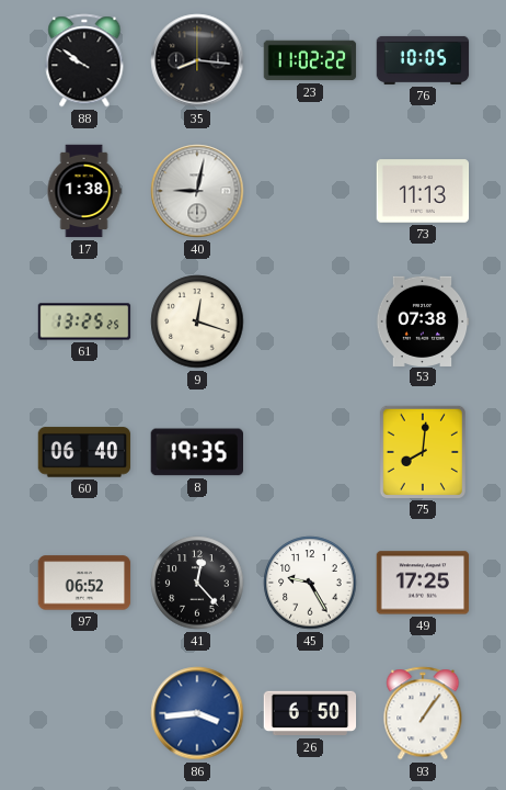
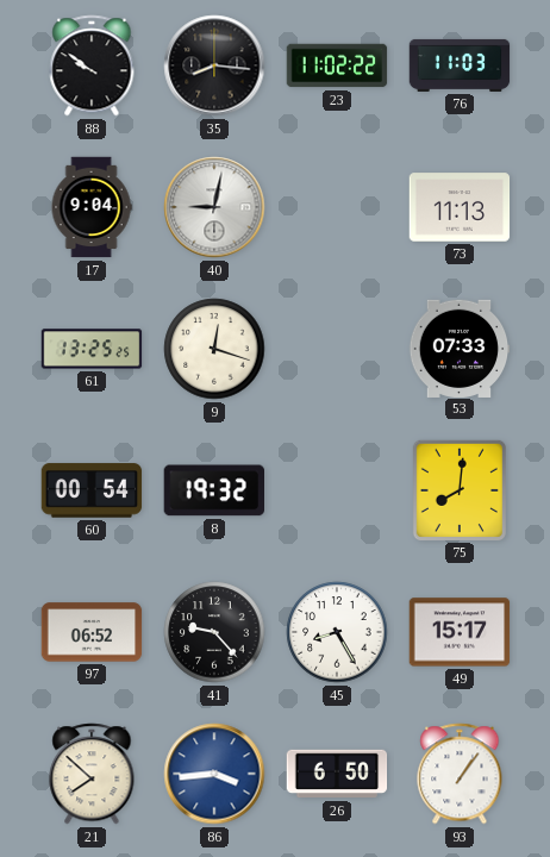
76: 10:05 -> 11:03 (460, 65)
17: 1:38 -> 9:04 (92, 207)
53: 07:38 -> 07:33 (460, 348)
60: 06:40 -> 00:54 (92, 490)
8: 19:35 -> 19:32 (213, 490)
41: 12:23 -> 9:23 (214, 632)
45: 9:25 -> 8:25 (337, 632)
49: 17:25 -> 15:17 (460, 632)
21: none -> 7:52 (92, 774)
